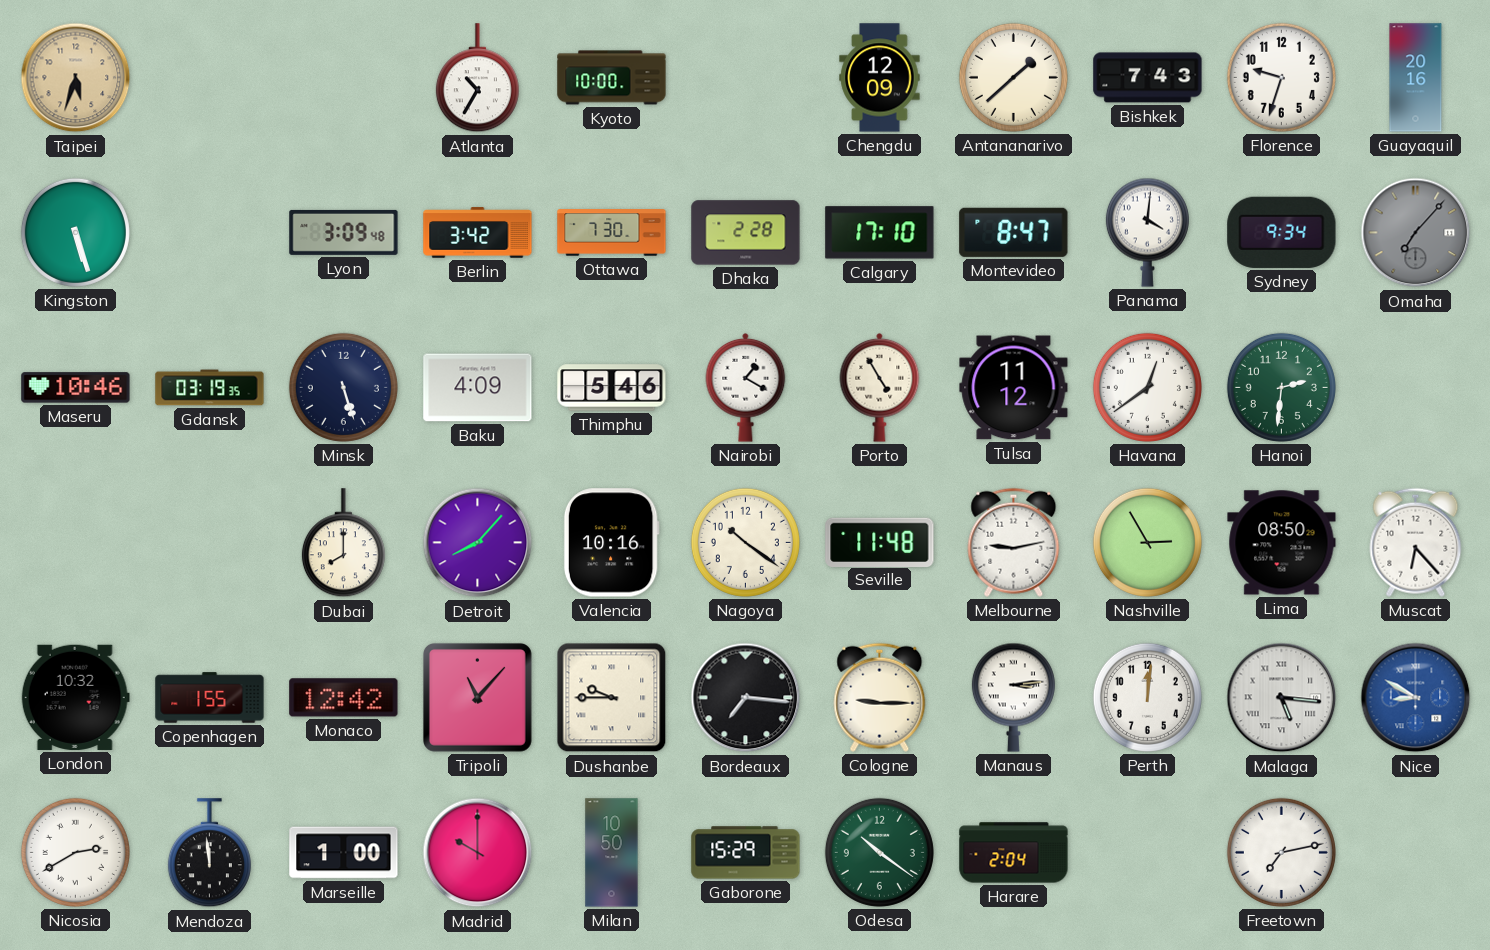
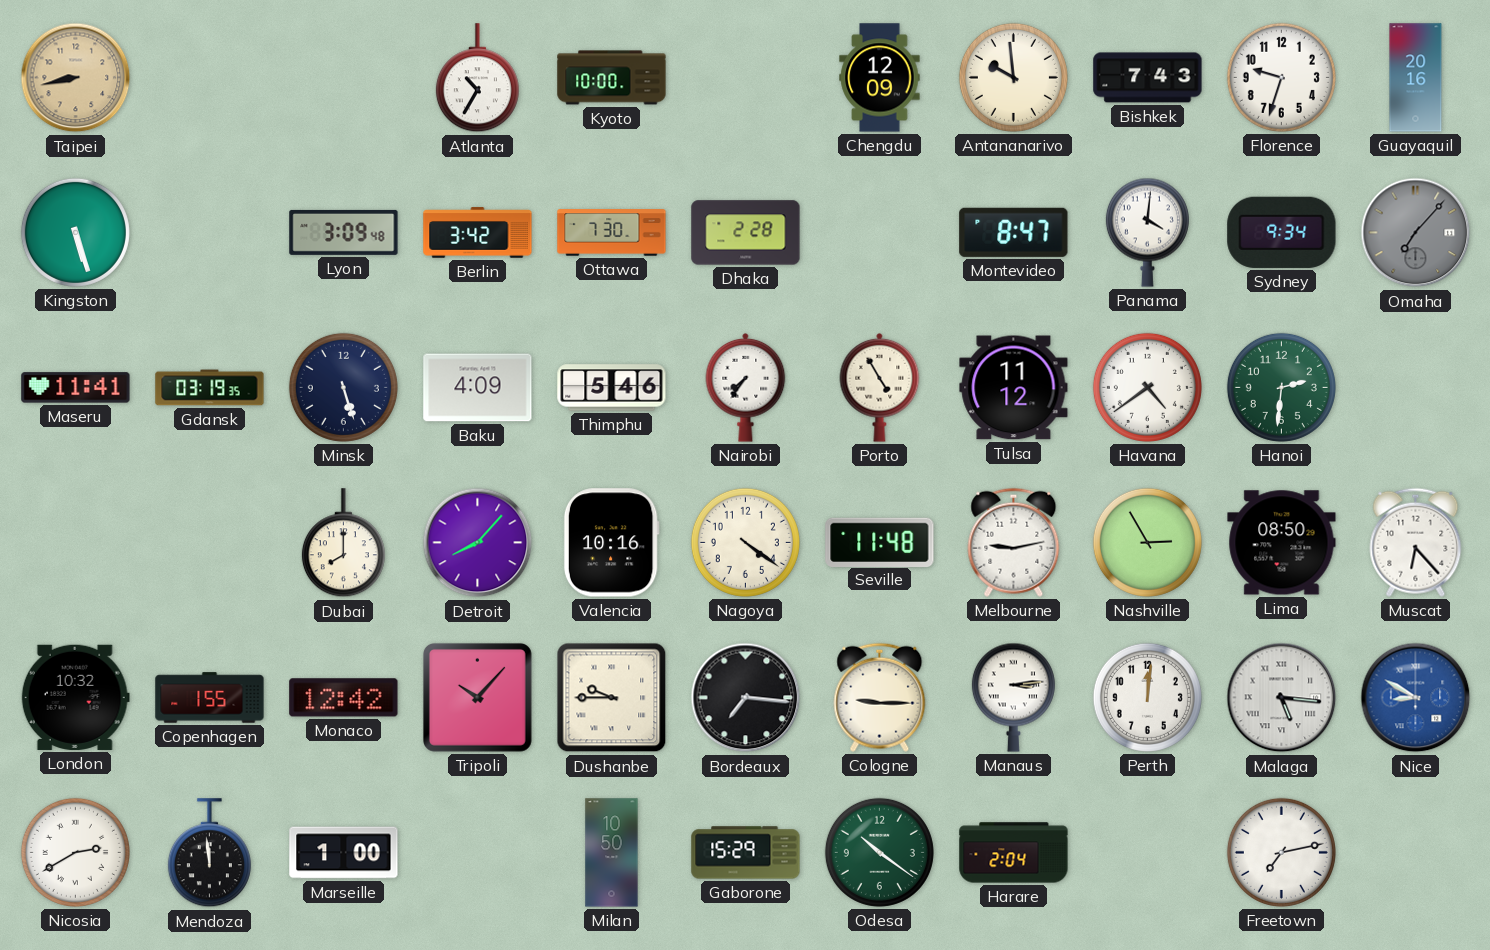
Taipei: 5:33 -> 8:43 (76, 78)
Antananarivo: 1:38 -> 9:59 (1013, 77)
Calgary: 17:10 -> none (880, 233)
Maseru: 10:46 -> 11:41 (76, 388)
Nairobi: 1:20 -> 7:36 (746, 387)
Havana: 12:39 -> 4:39 (1147, 387)
Nagoya: 10:21 -> 4:21 (745, 542)
Tripoli: 11:07 -> 10:07 (477, 697)
Madrid: 10:00 -> none (478, 853)
